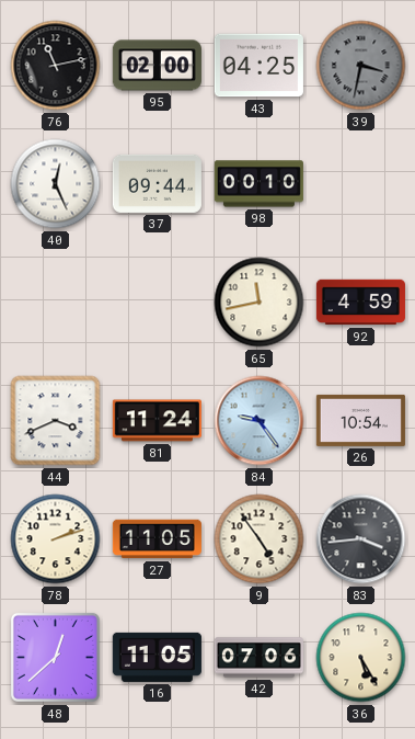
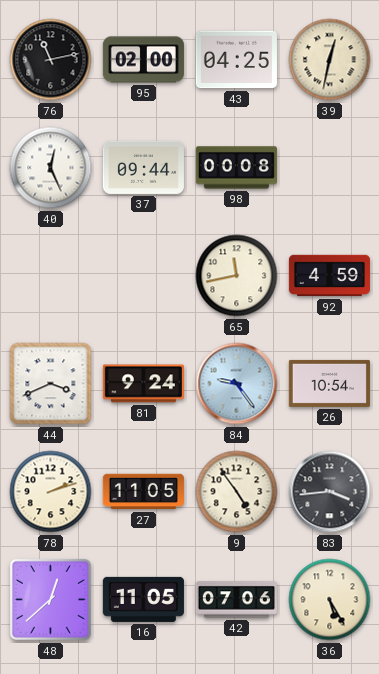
39: 3:32 -> 12:32 (330, 60)
39 dial: grey -> cream (330, 60)
98: 00:10 -> 00:08 (236, 168)
81: 11:24 -> 9:24 (143, 384)
